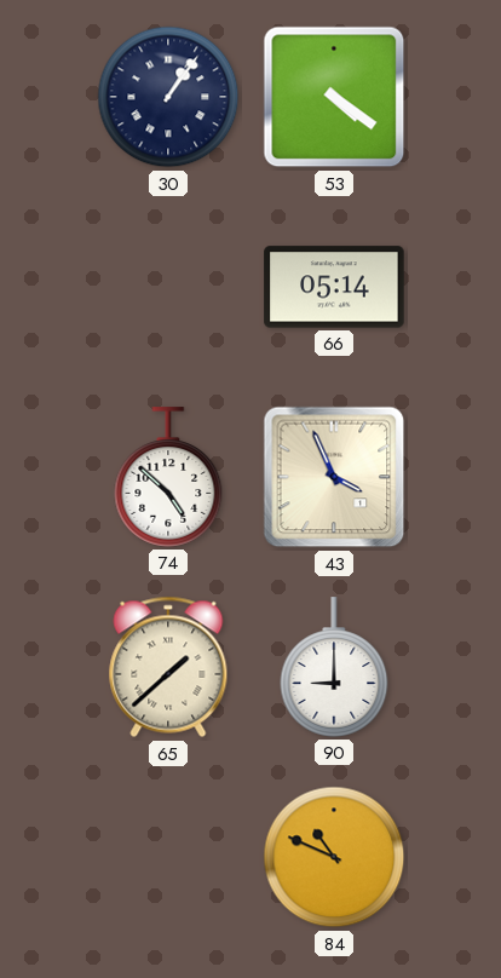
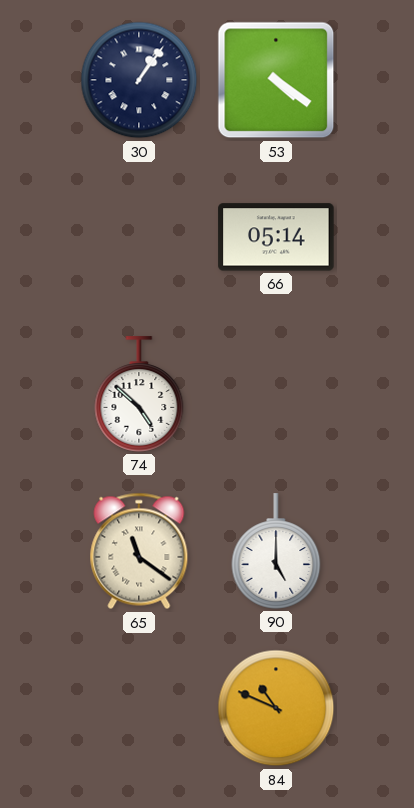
43: 3:56 -> none (334, 477)
65: 1:38 -> 11:21 (139, 551)
90: 9:00 -> 5:00 (276, 551)
